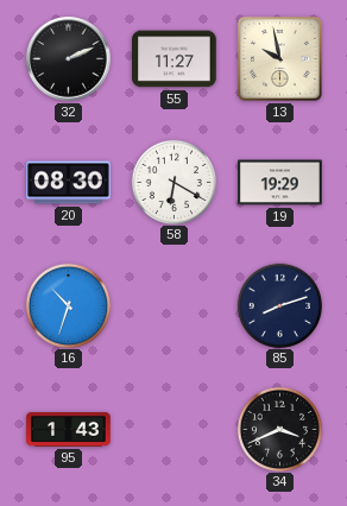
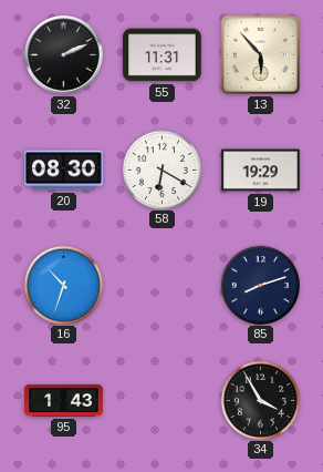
55: 11:27 -> 11:31 (163, 55)
13: 9:58 -> 5:53 (260, 54)
34: 3:41 -> 3:55 (260, 400)
